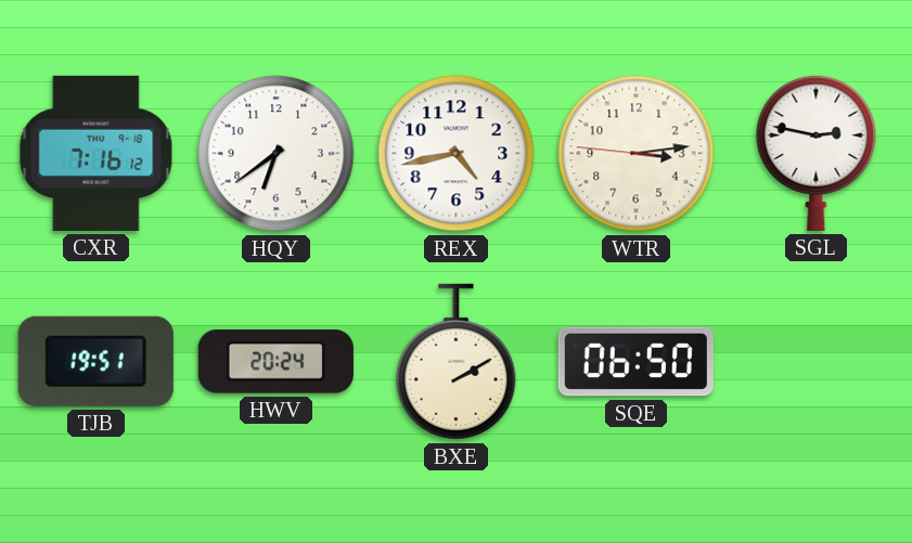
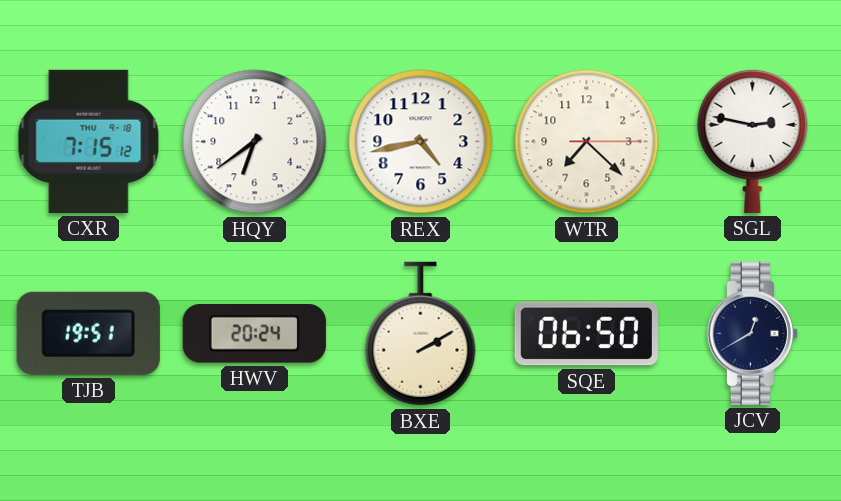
CXR: 7:16 -> 7:15 (89, 141)
WTR: 3:13 -> 7:22 (587, 142)
JCV: none -> 12:40 (752, 333)
